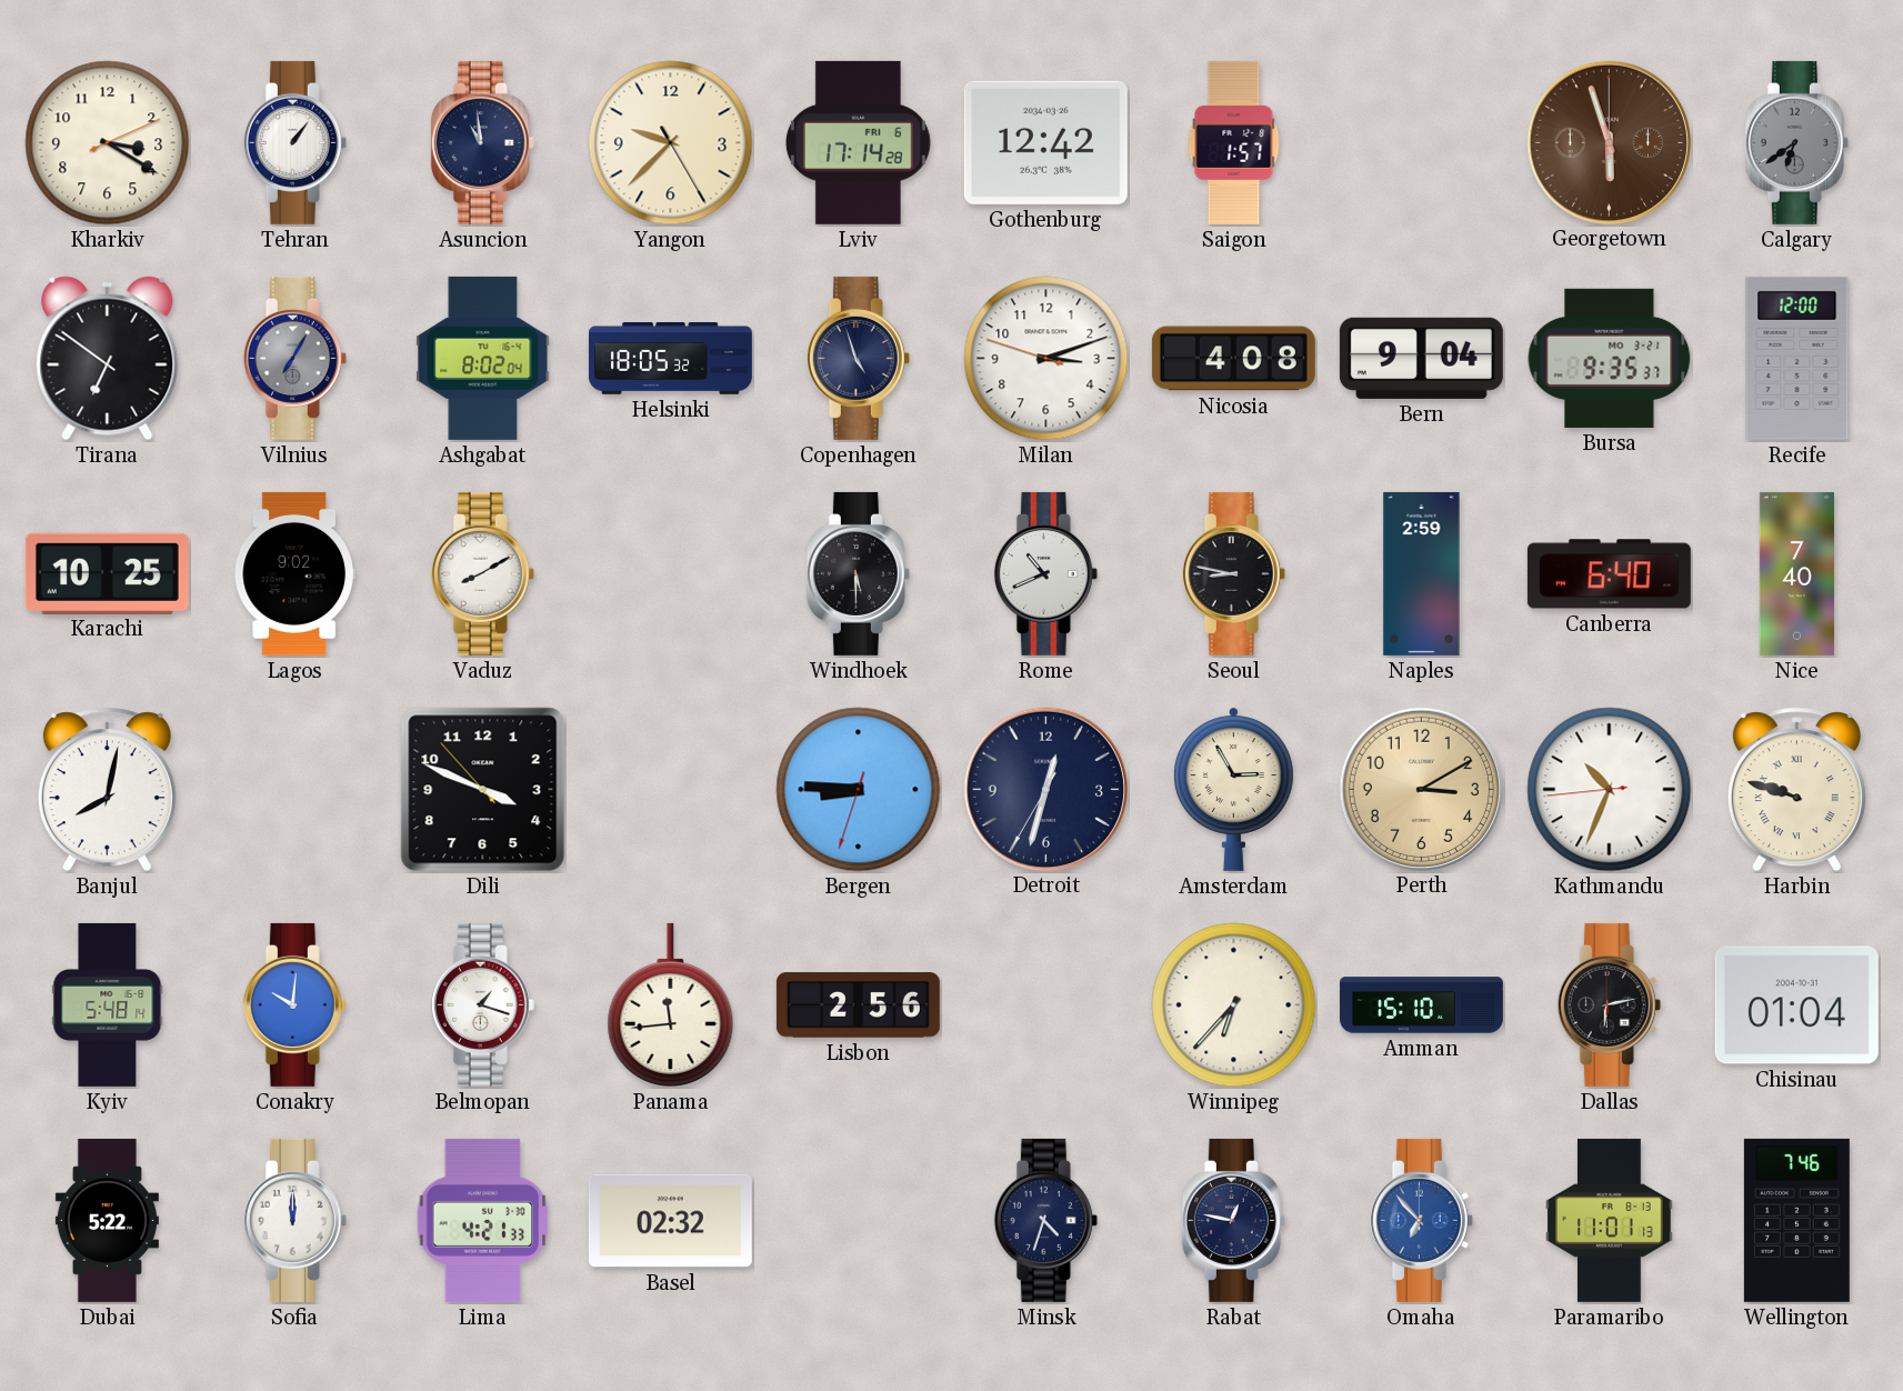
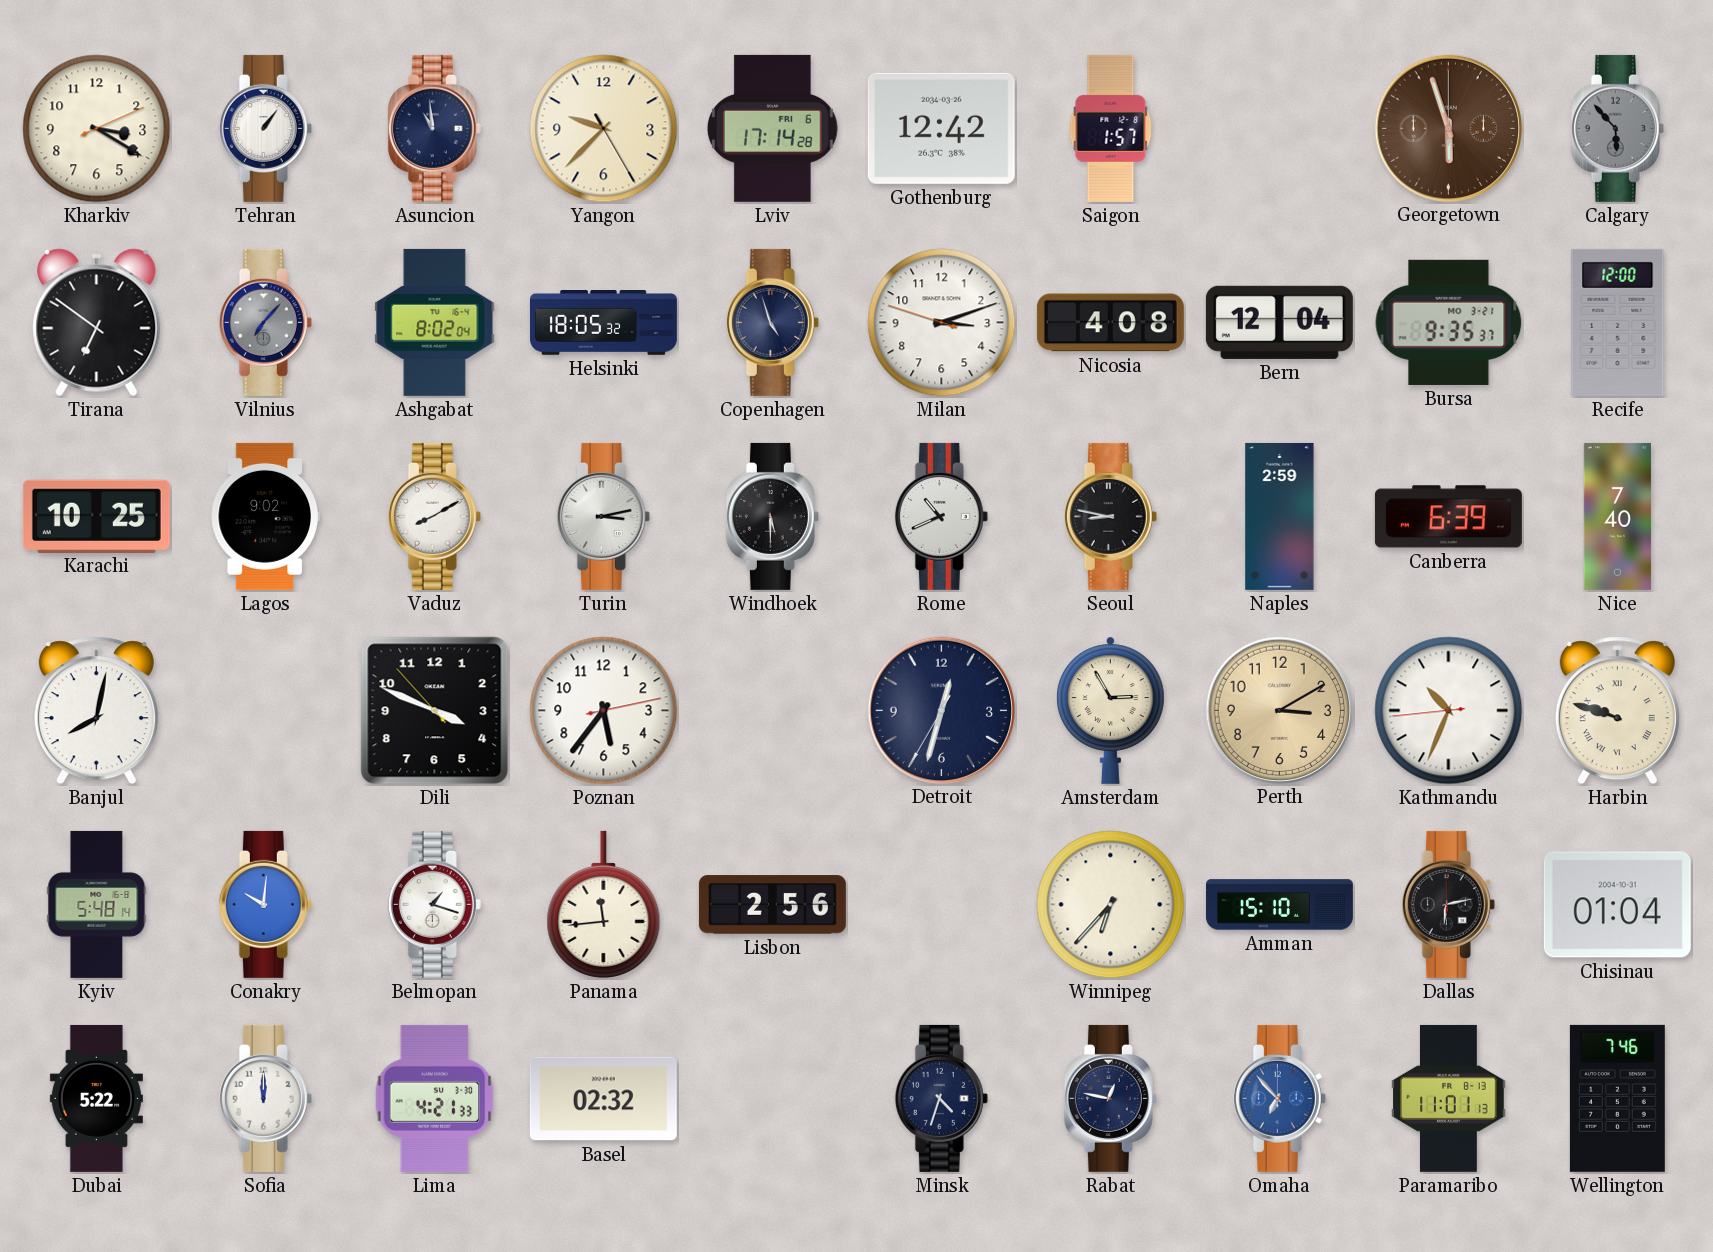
Calgary: 6:39 -> 5:53 (1617, 128)
Vilnius: 7:05 -> 7:07 (265, 322)
Bern: 9:04 -> 12:04 (1279, 322)
Turin: none -> 3:13 (603, 516)
Canberra: 6:40 -> 6:39 (1448, 517)
Poznan: none -> 5:36 (604, 711)
Bergen: 8:45 -> none (859, 790)
